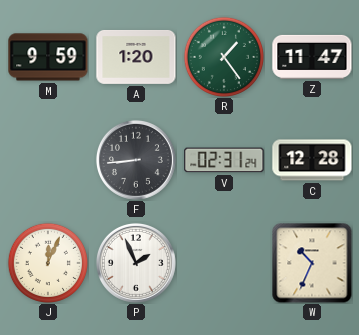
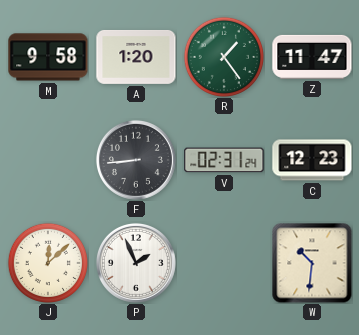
M: 9:59 -> 9:58 (48, 57)
C: 12:28 -> 12:23 (312, 160)
J: 12:04 -> 12:08 (48, 263)
W: 10:34 -> 10:31 (312, 263)
